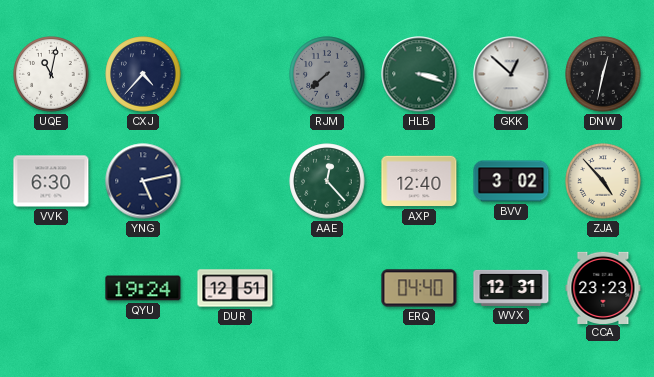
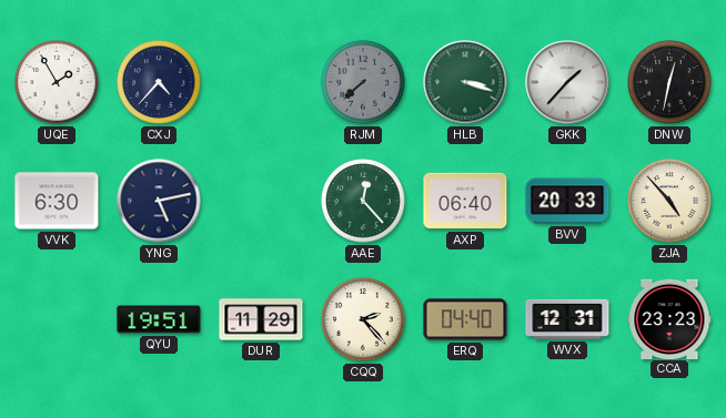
UQE: 11:02 -> 1:55 (57, 82)
GKK: 12:52 -> 1:37 (567, 82)
AXP: 12:40 -> 06:40 (465, 201)
BVV: 3:02 -> 20:33 (567, 201)
QYU: 19:24 -> 19:51 (159, 319)
DUR: 12:51 -> 11:29 (261, 319)
CQQ: none -> 2:23 (363, 319)
